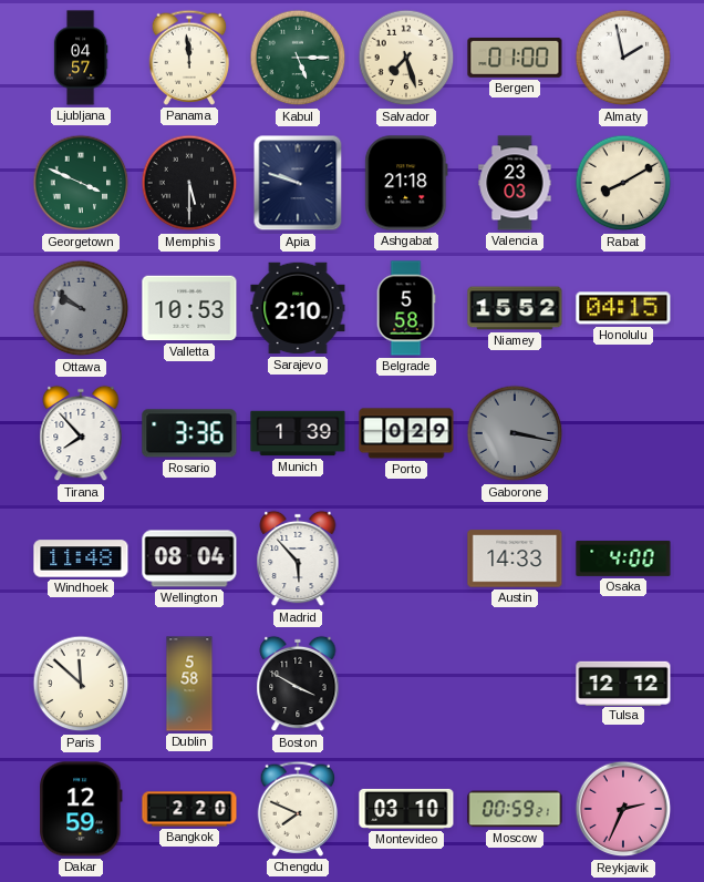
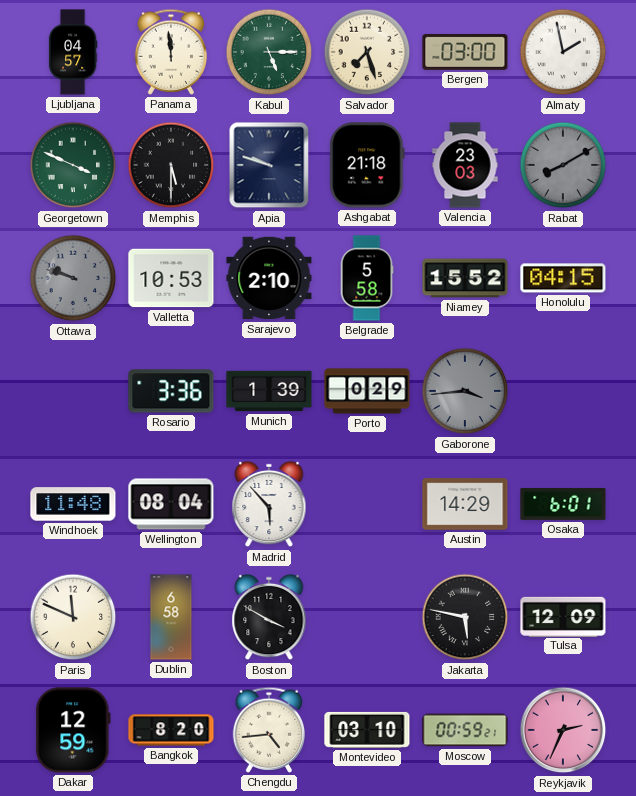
Bergen: 01:00 -> 03:00 (465, 52)
Rabat dial: cream -> grey (563, 165)
Ottawa: 9:51 -> 9:48 (73, 278)
Tirana: 7:53 -> none (81, 433)
Gaborone: 3:17 -> 3:44 (465, 391)
Austin: 14:33 -> 14:29 (465, 504)
Osaka: 4:00 -> 6:01 (563, 504)
Paris: 11:52 -> 11:49 (73, 617)
Dublin: 5:58 -> 6:58 (171, 617)
Jakarta: none -> 5:47 (465, 617)
Tulsa: 12:12 -> 12:09 (563, 616)
Bangkok: 2:20 -> 8:20 (171, 730)
Chengdu: 7:49 -> 4:44 (269, 730)
